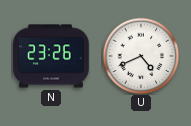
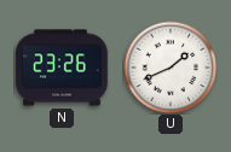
U: 4:41 -> 1:41 (171, 68)
